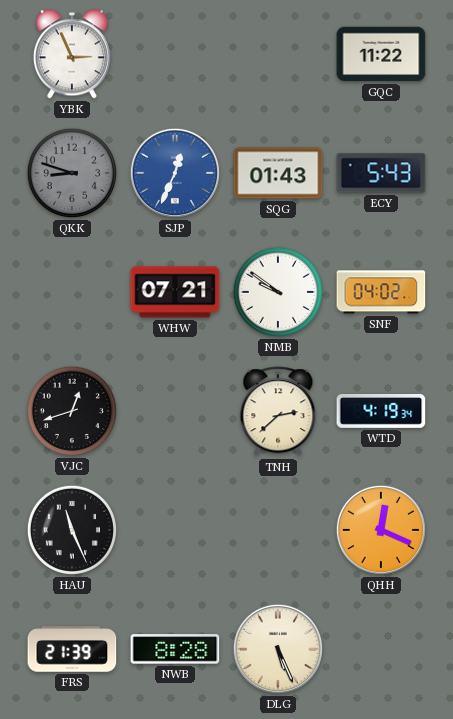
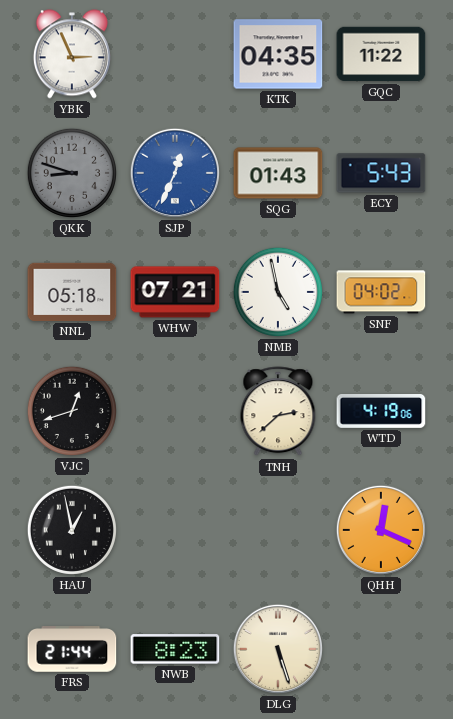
KTK: none -> 04:35 (278, 54)
NNL: none -> 05:18 (72, 292)
NMB: 9:51 -> 4:58 (278, 292)
WTD: 4:19:34 -> 4:19:06 (381, 412)
HAU: 11:26 -> 12:58 (72, 530)
FRS: 21:39 -> 21:44 (72, 649)
NWB: 8:28 -> 8:23 (175, 649)
DLG: 5:26 -> 5:27 (278, 649)
